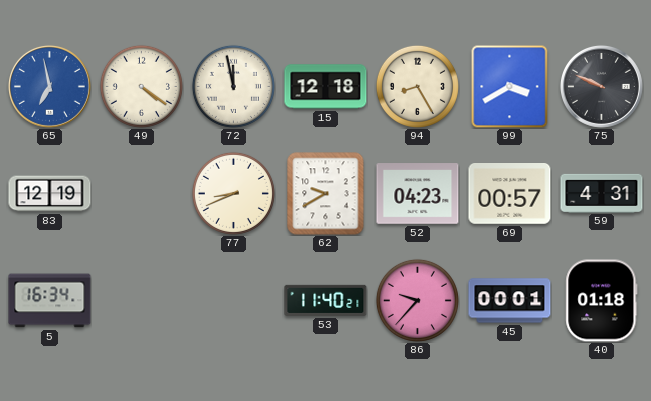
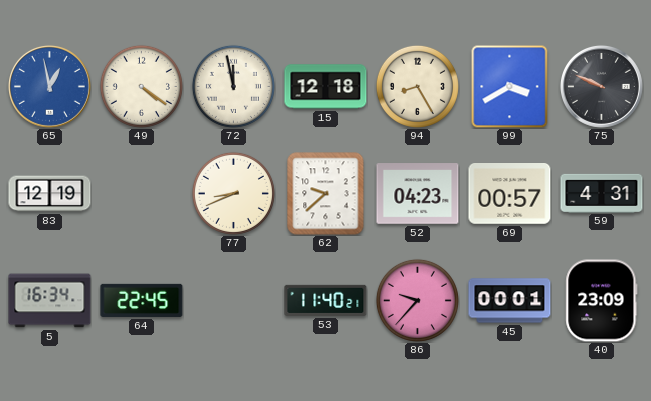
65: 6:58 -> 12:58 (49, 86)
62: 9:40 -> 9:38 (326, 194)
64: none -> 22:45 (142, 300)
40: 01:18 -> 23:09 (602, 301)
